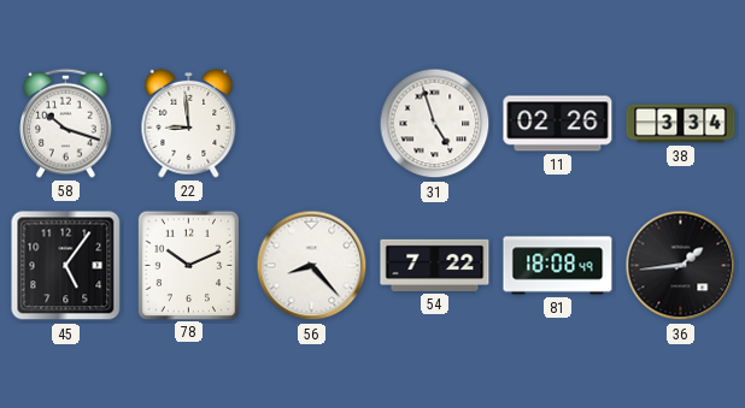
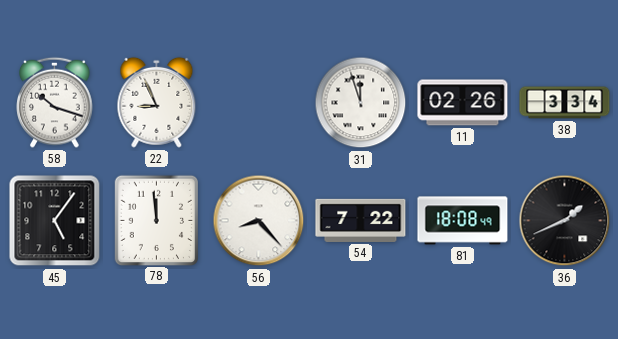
22: 8:59 -> 8:56 (157, 102)
31: 4:57 -> 11:57 (361, 103)
78: 10:11 -> 11:59 (156, 220)
36: 1:44 -> 1:41 (565, 221)
